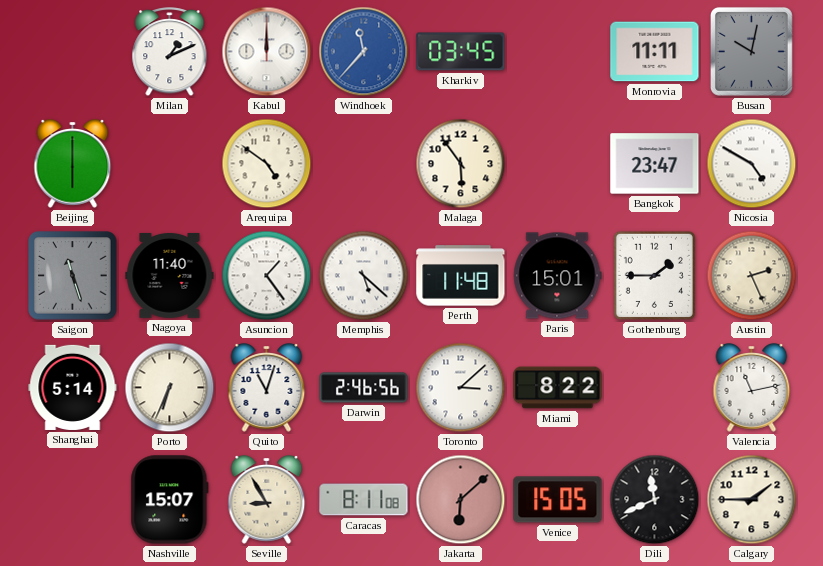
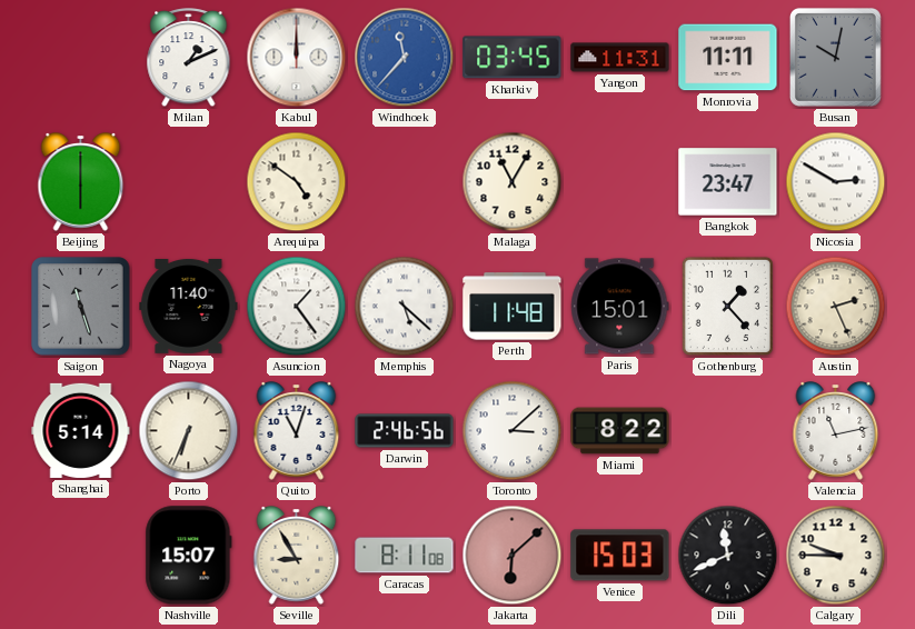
Yangon: none -> 11:31 (620, 58)
Malaga: 5:54 -> 11:05 (513, 182)
Nicosia: 4:50 -> 2:50 (836, 182)
Gothenburg: 1:45 -> 1:23 (727, 306)
Venice: 15:05 -> 15:03 (620, 556)
Calgary: 1:45 -> 9:45 (836, 556)
